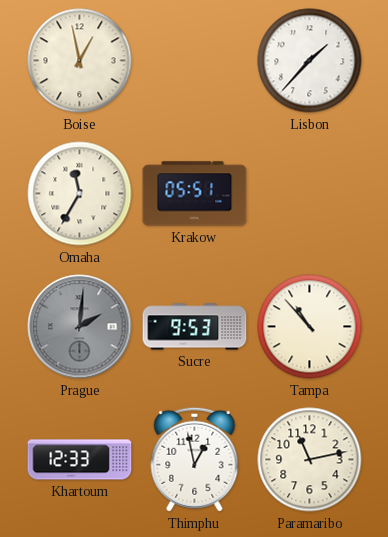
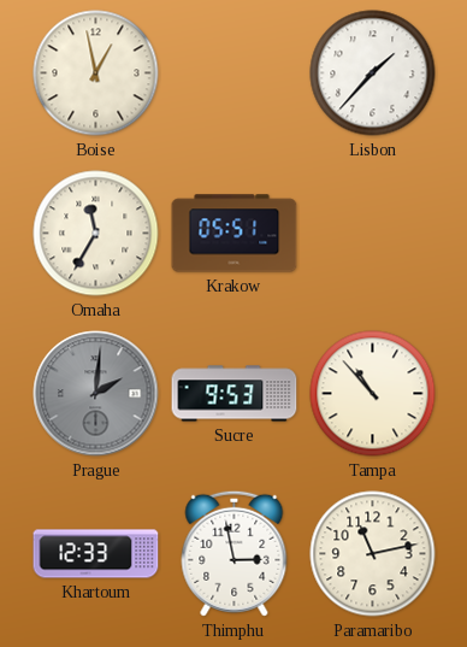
Thimphu: 12:58 -> 2:58 (235, 553)
